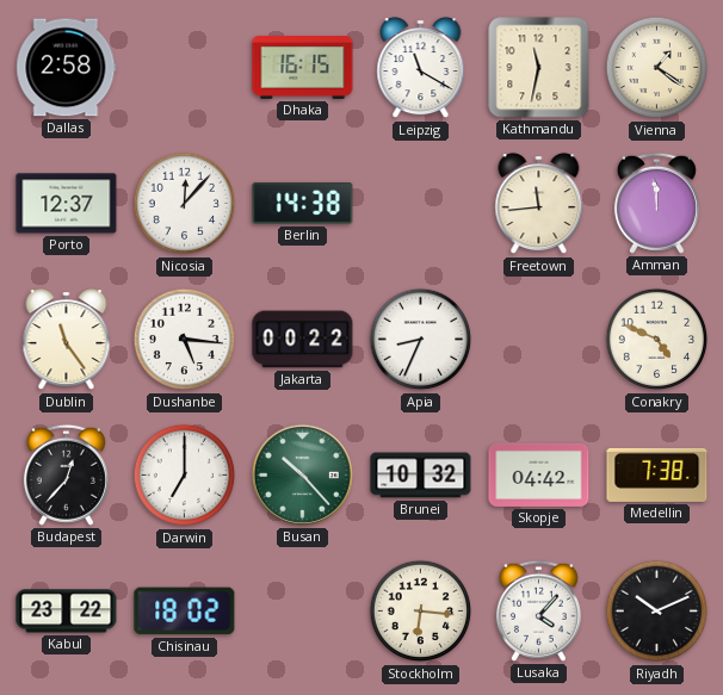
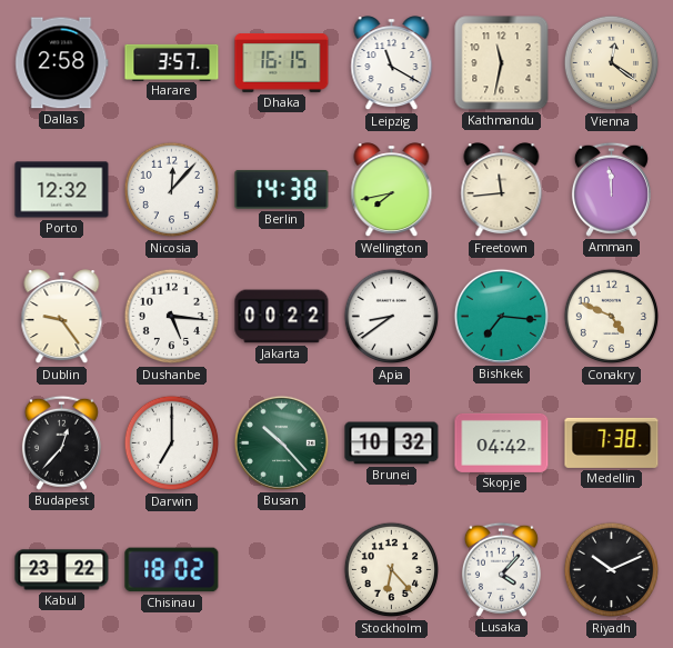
Harare: none -> 3:57 (172, 62)
Vienna: 1:21 -> 12:21 (612, 63)
Porto: 12:37 -> 12:32 (62, 190)
Wellington: none -> 7:43 (392, 190)
Dublin: 11:24 -> 9:24 (62, 317)
Apia: 8:34 -> 8:39 (392, 317)
Bishkek: none -> 7:16 (501, 316)
Stockholm: 6:16 -> 6:23 (392, 570)
